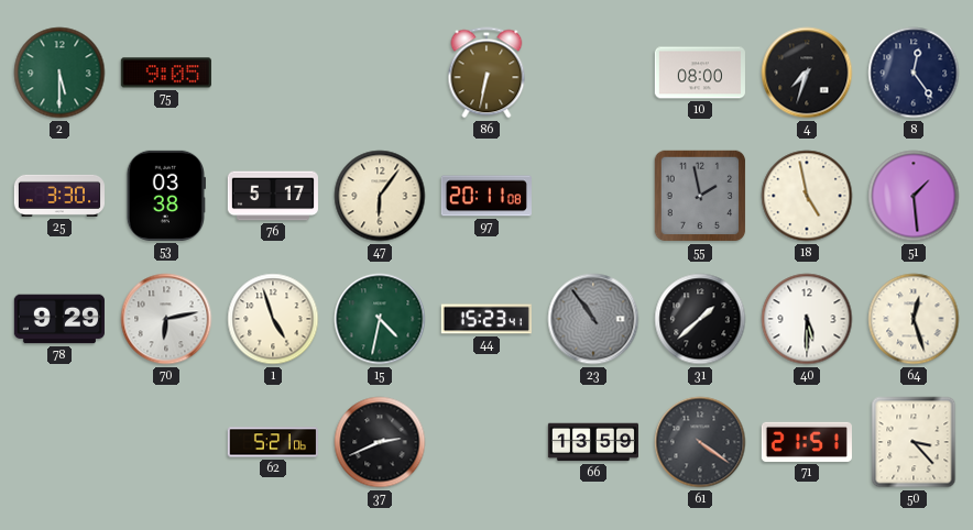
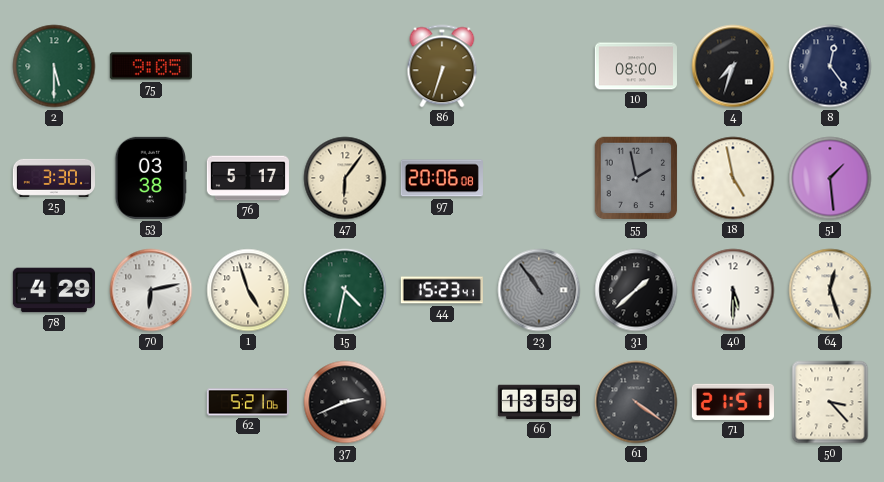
86: 6:32 -> 6:33 (442, 66)
97: 20:11 -> 20:06 (442, 178)
78: 9:29 -> 4:29 (54, 290)
